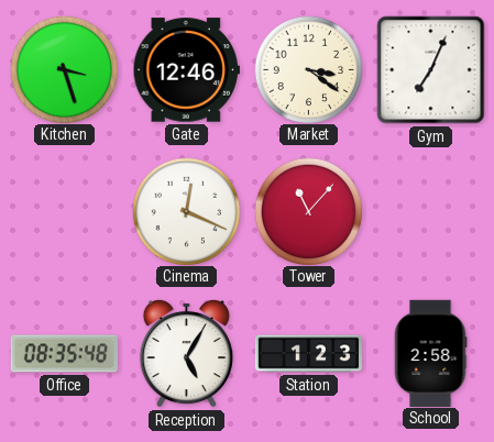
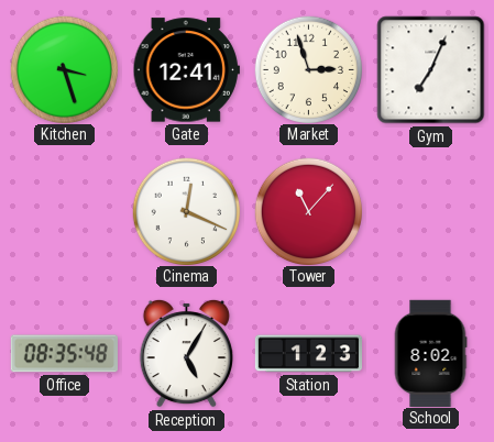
Gate: 12:46 -> 12:41 (186, 70)
Market: 3:21 -> 2:57 (308, 69)
School: 2:58 -> 8:02 (430, 353)
